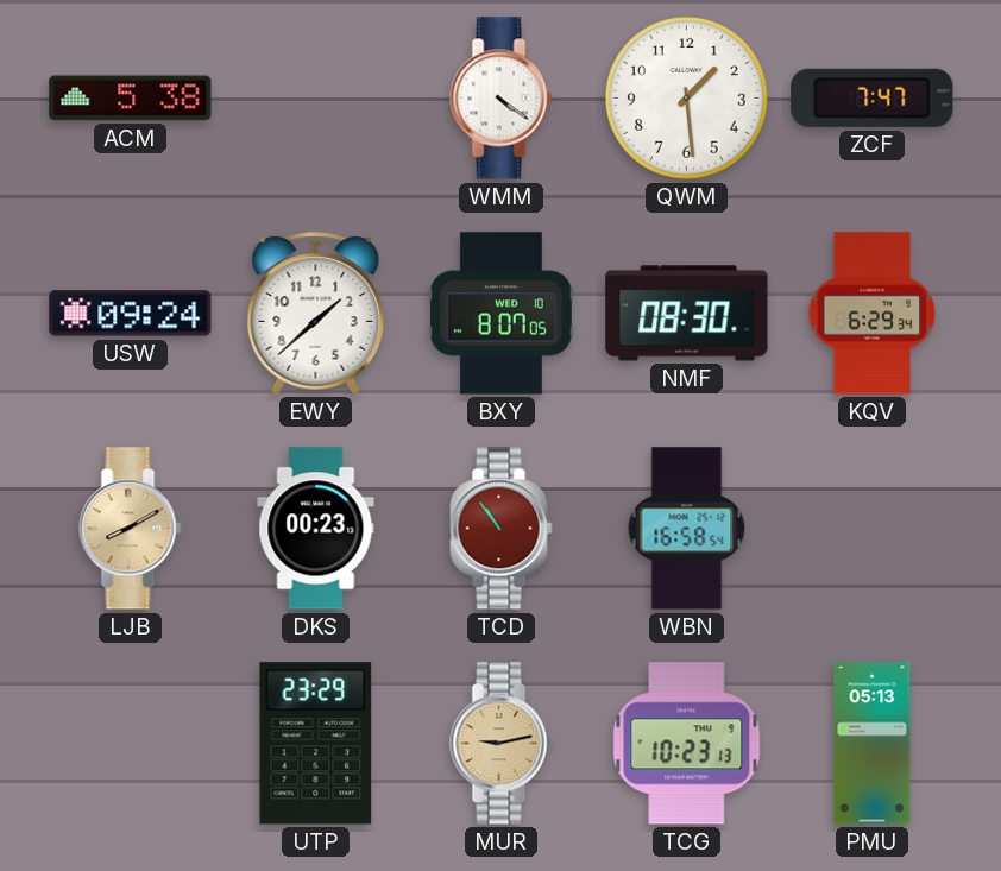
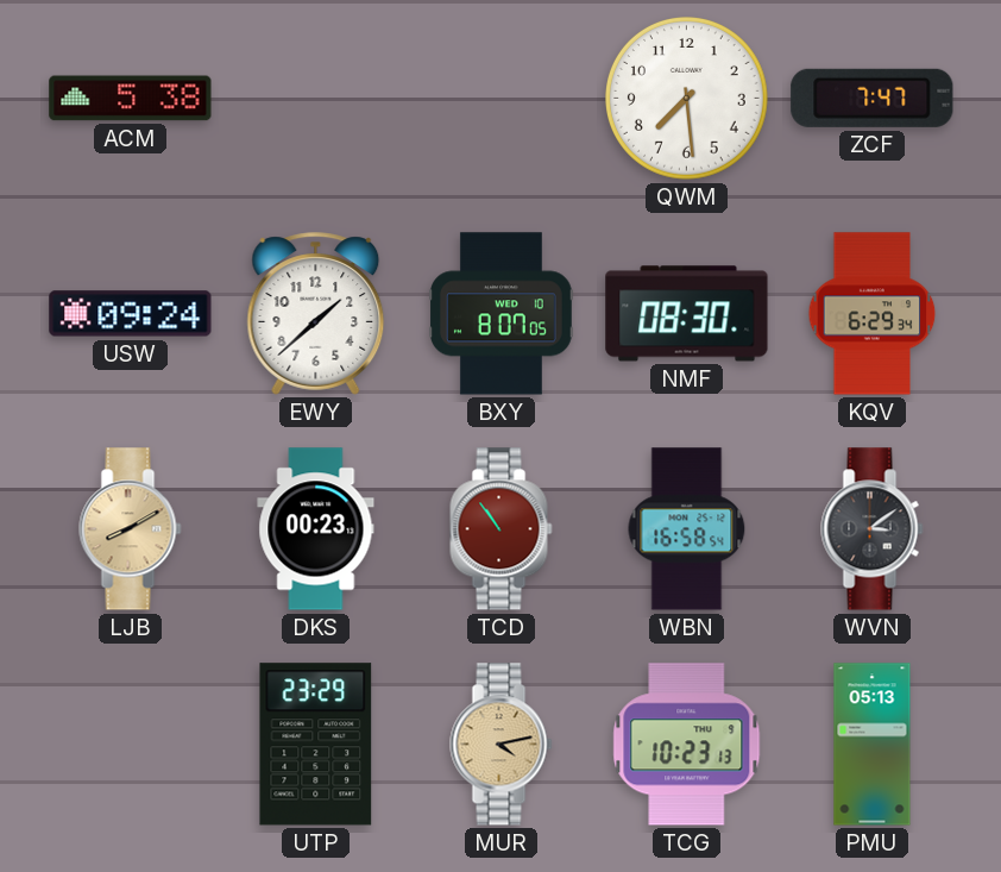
WMM: 4:21 -> none (502, 99)
QWM: 1:29 -> 7:29 (687, 99)
WVN: none -> 3:09 (873, 529)
MUR: 9:13 -> 4:13 (502, 745)
